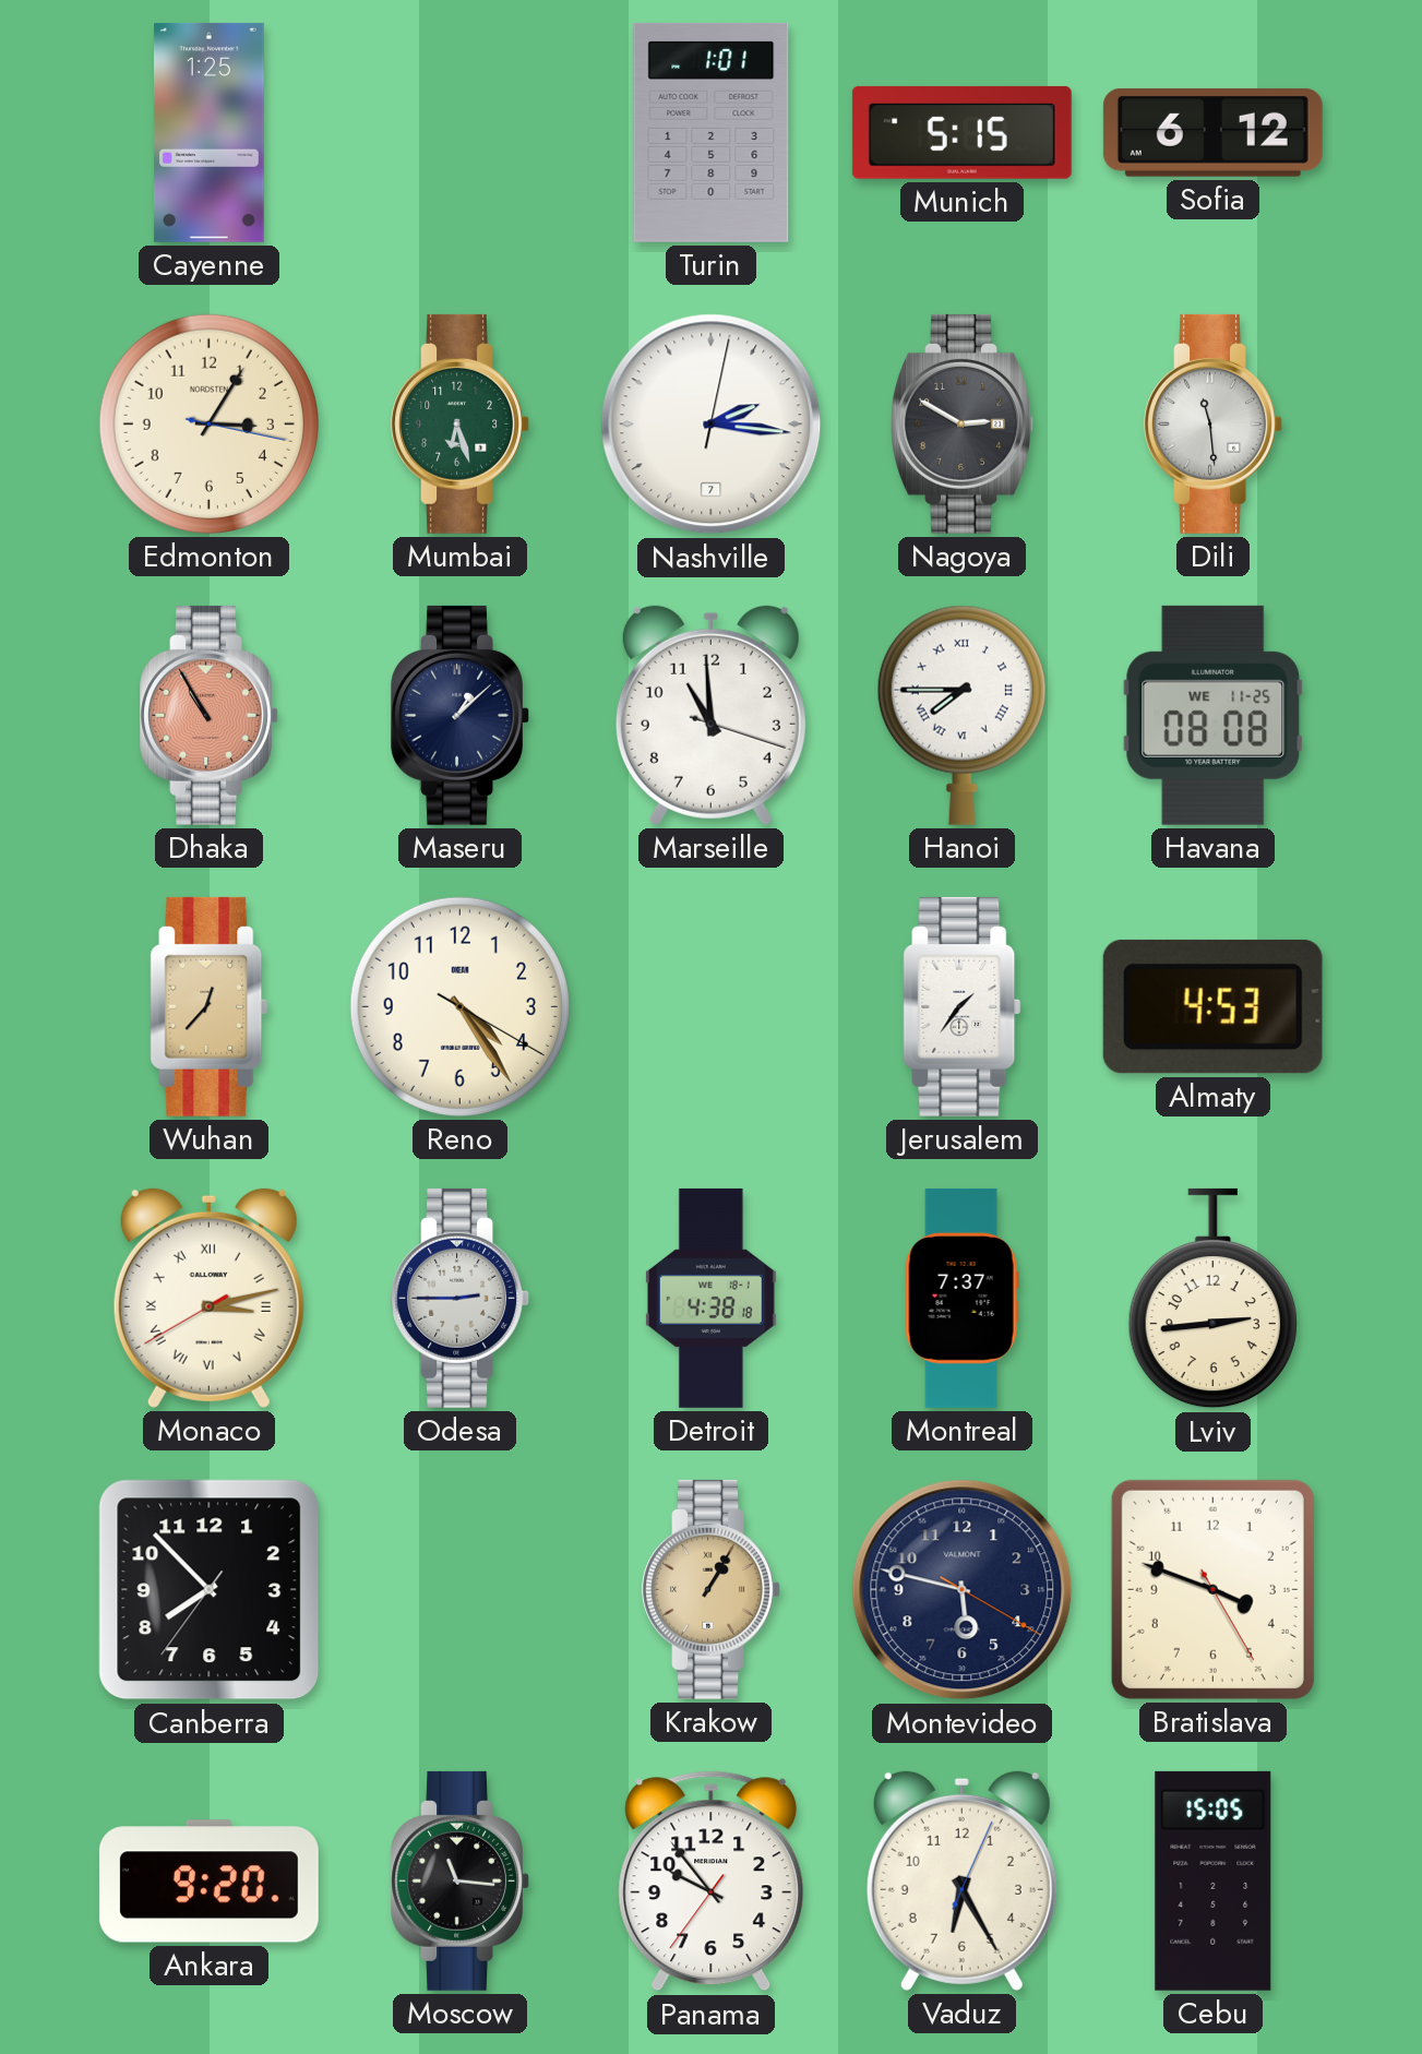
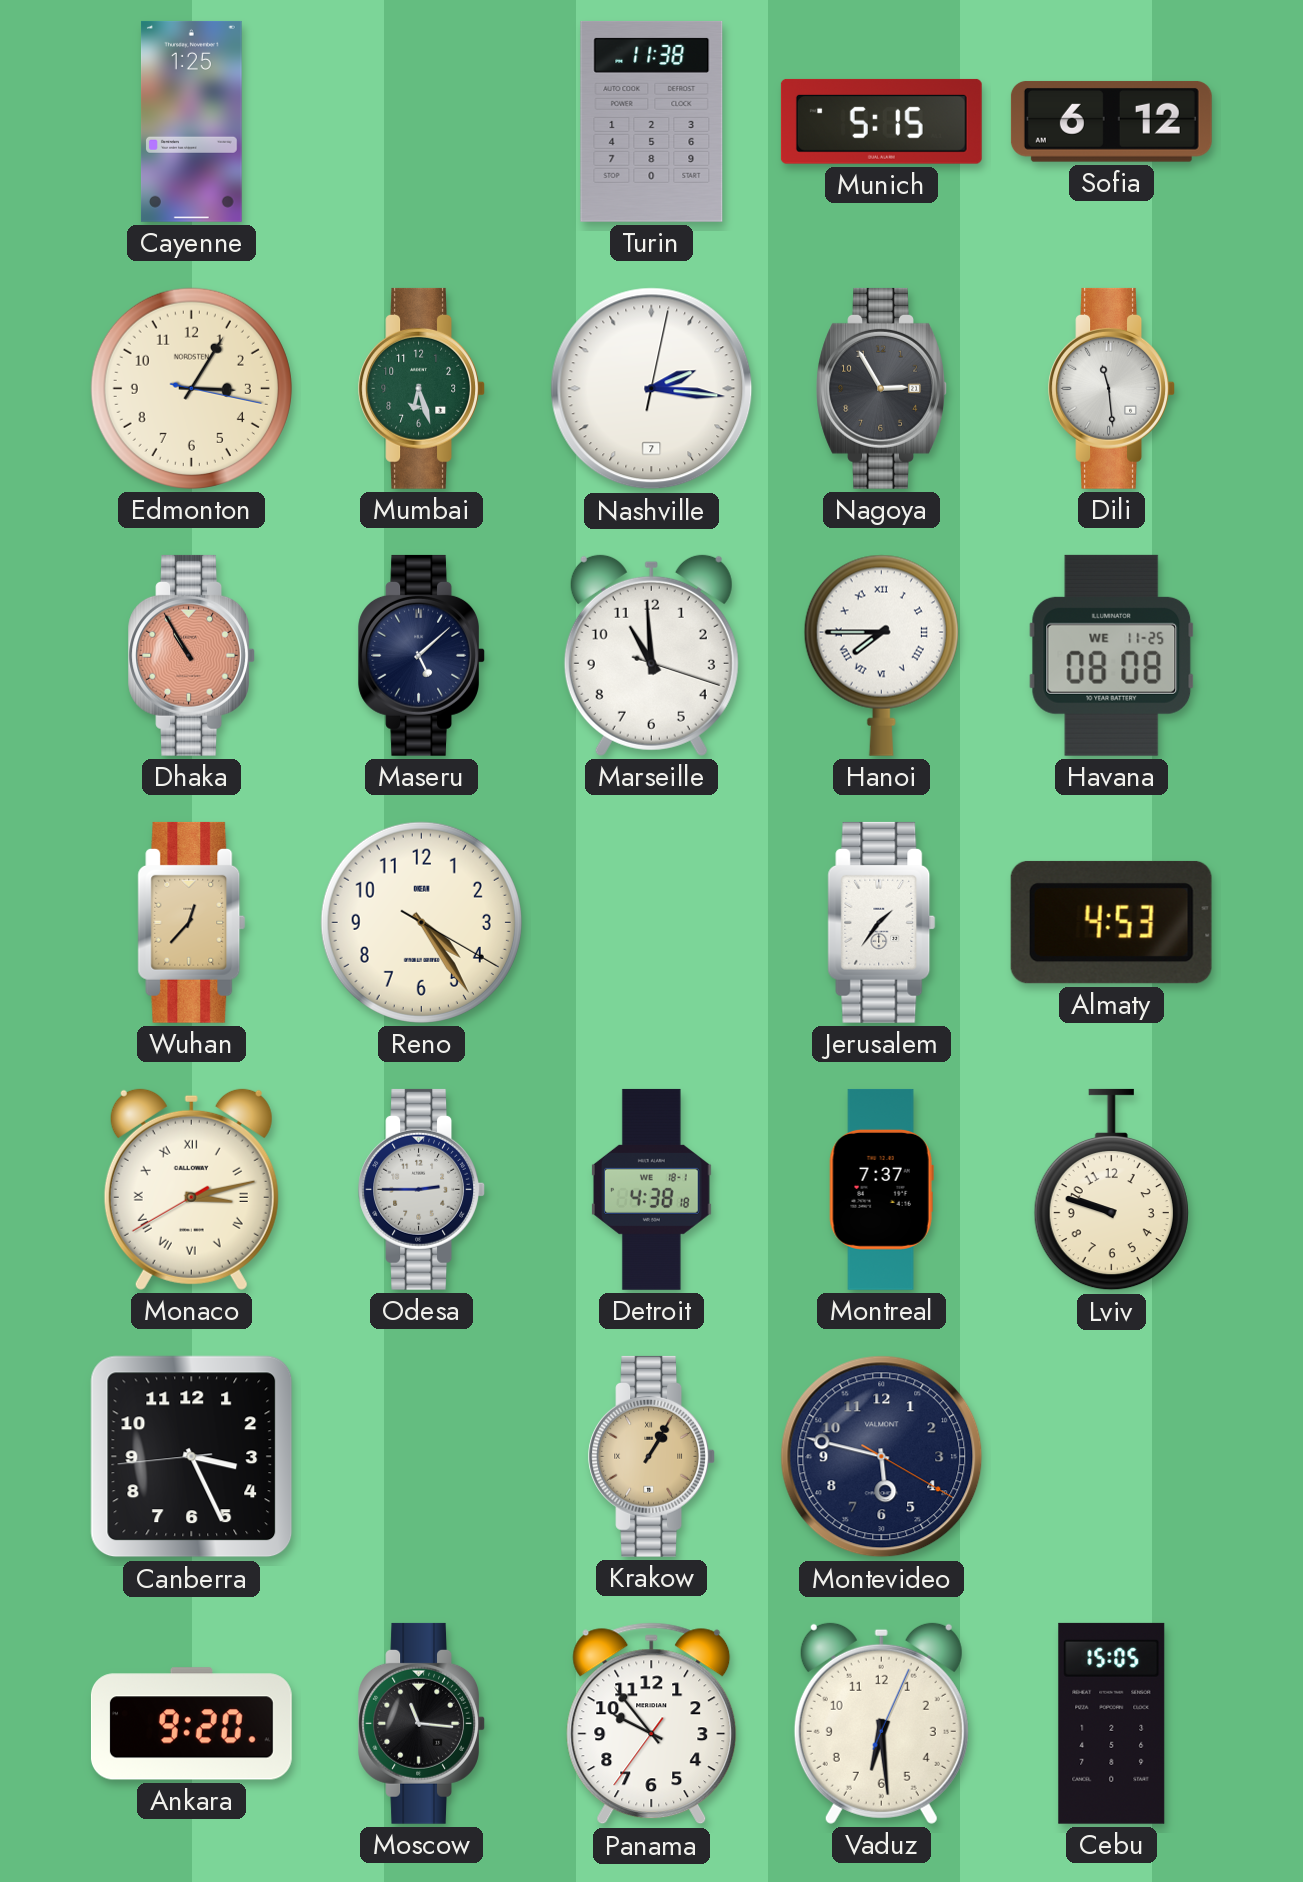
Turin: 1:01 -> 11:38 (652, 121)
Nagoya: 2:50 -> 2:55 (882, 388)
Maseru: 1:08 -> 5:08 (421, 655)
Lviv: 2:44 -> 9:48 (1111, 1190)
Canberra: 7:52 -> 3:25 (192, 1457)
Bratislava: 3:48 -> none (1212, 1589)
Vaduz: 6:25 -> 6:29 (881, 1723)
